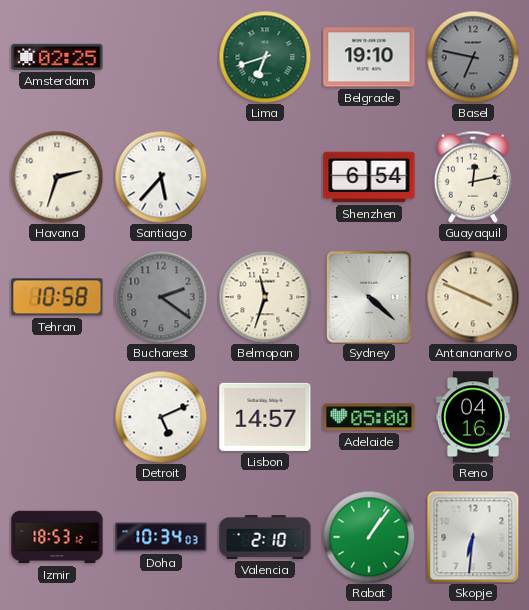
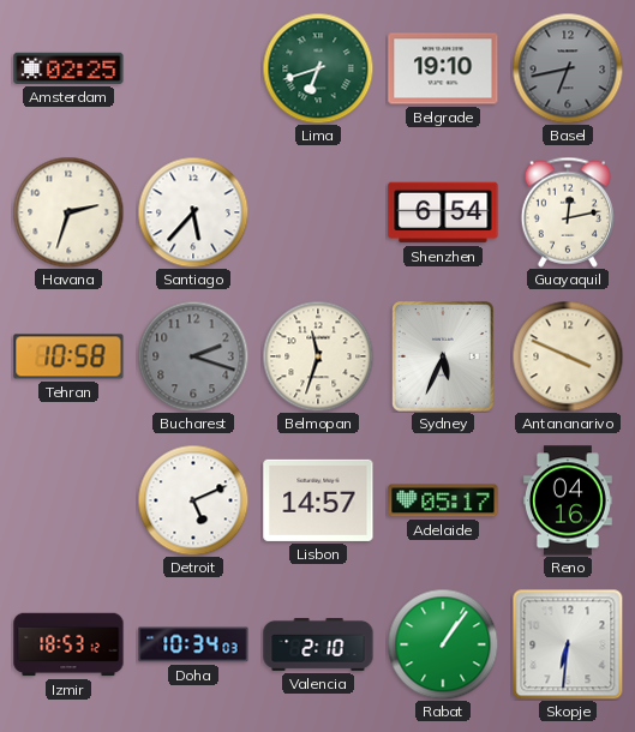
Basel: 6:47 -> 6:43 (568, 68)
Bucharest: 2:21 -> 2:18 (193, 356)
Sydney: 4:22 -> 5:34 (444, 358)
Adelaide: 05:00 -> 05:17 (443, 500)
